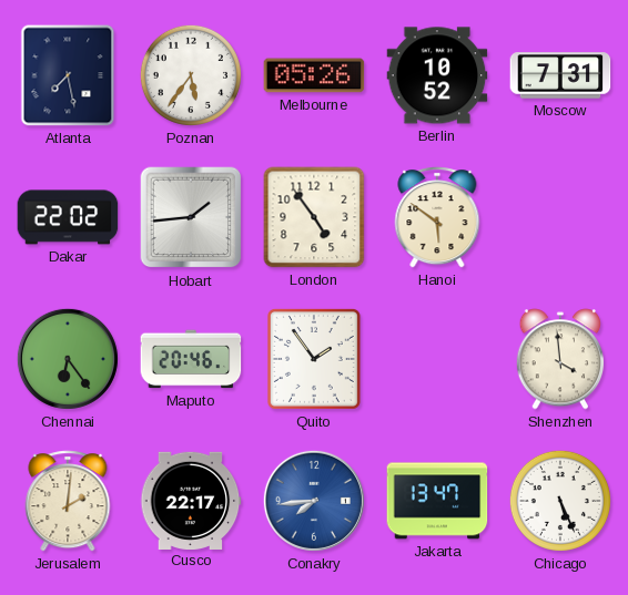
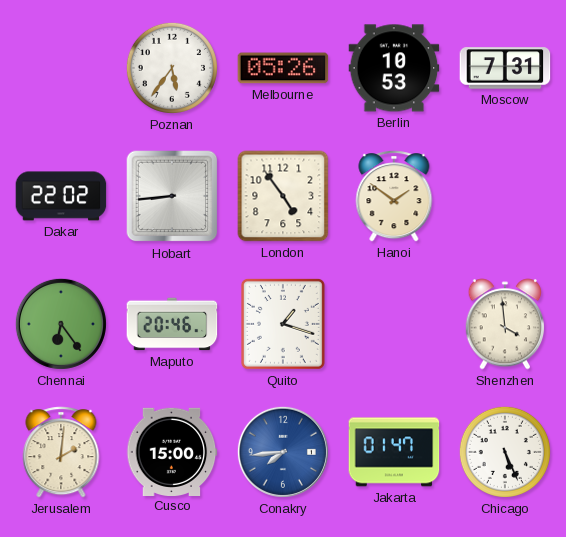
Atlanta: 7:28 -> none (68, 75)
Berlin: 10:52 -> 10:53 (394, 68)
Hobart: 1:44 -> 8:44 (172, 196)
Hanoi: 5:51 -> 1:51 (394, 196)
Quito: 1:54 -> 1:18 (283, 324)
Cusco: 22:17 -> 15:00 (172, 451)
Jakarta: 13:47 -> 01:47 (394, 452)
